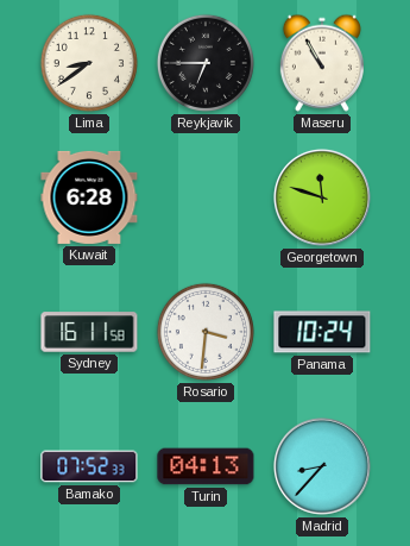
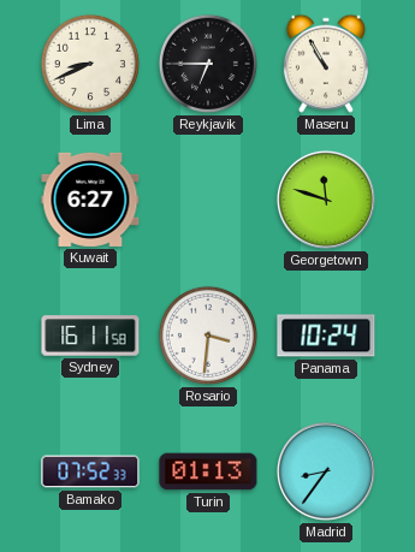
Lima: 8:39 -> 8:41 (90, 64)
Kuwait: 6:28 -> 6:27 (90, 200)
Turin: 04:13 -> 01:13 (208, 471)
Madrid: 8:37 -> 8:36 (326, 471)
